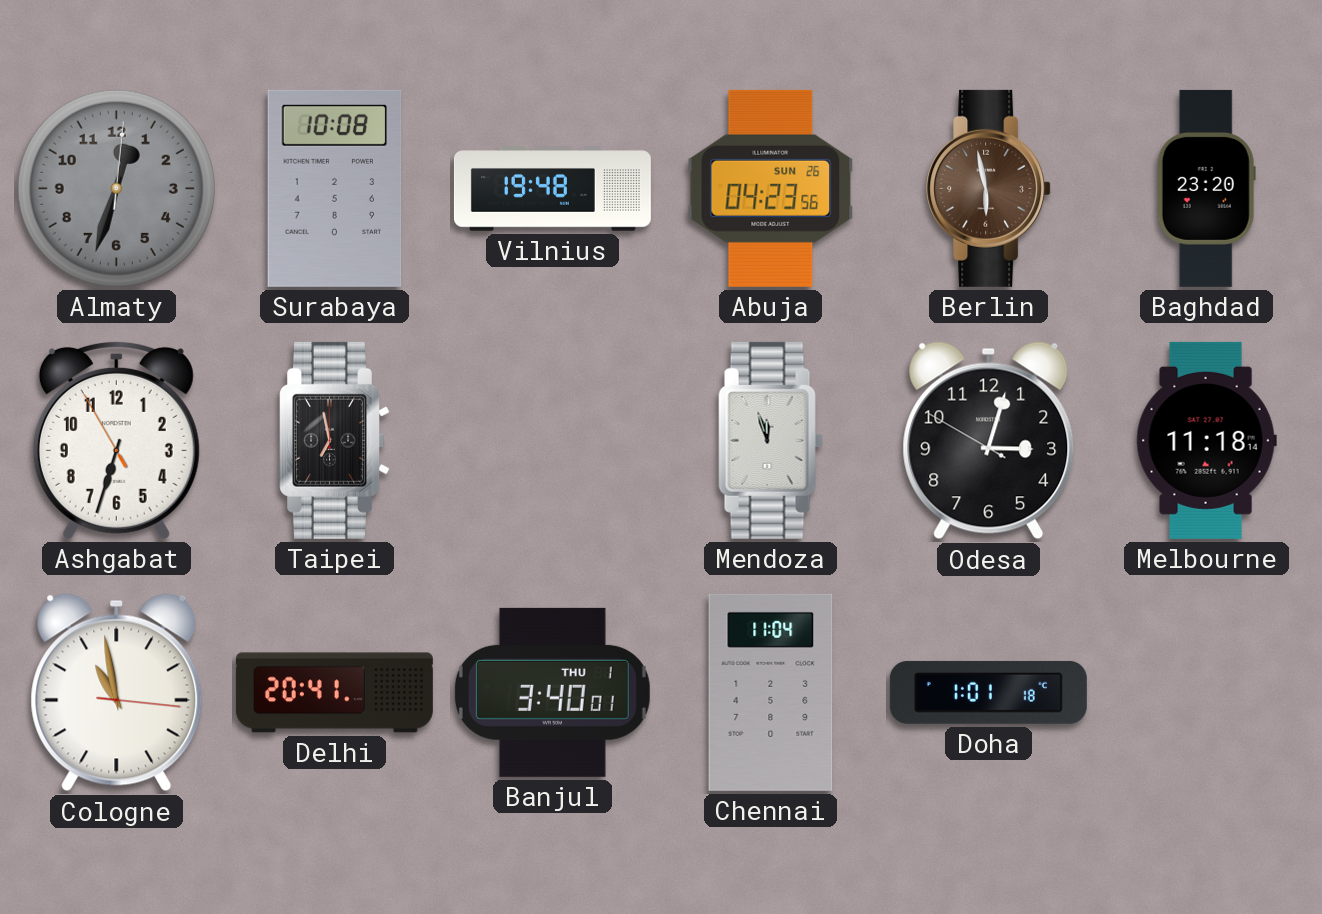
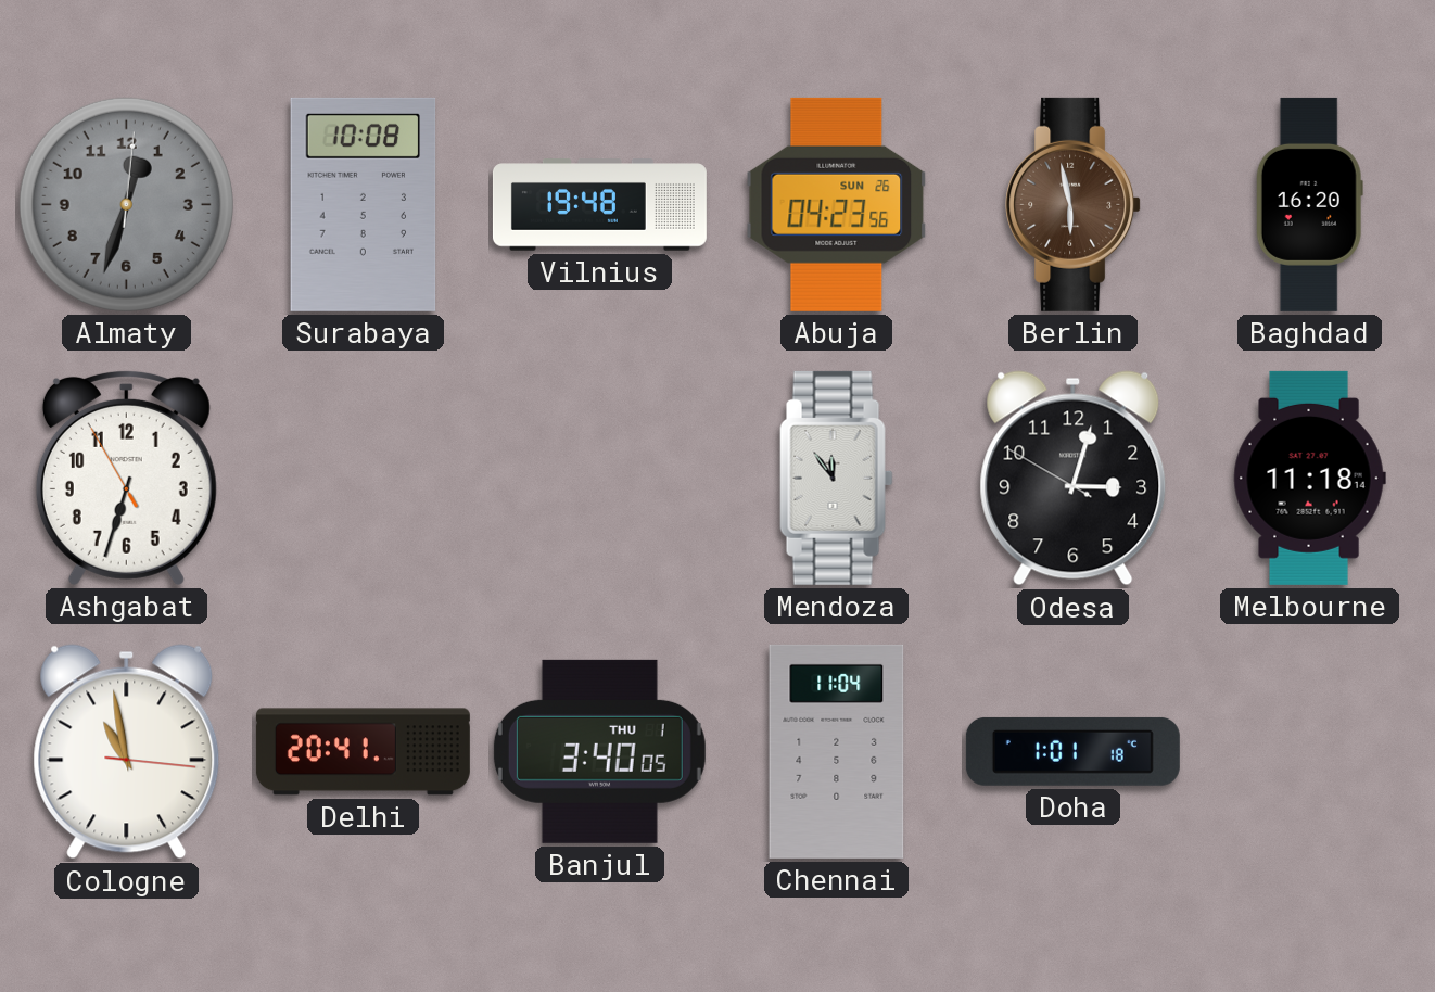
Baghdad: 23:20 -> 16:20 (1309, 204)
Taipei: 6:58 -> none (335, 440)
Mendoza: 11:57 -> 11:54 (837, 478)
Banjul: 3:40:01 -> 3:40:05 (599, 751)
